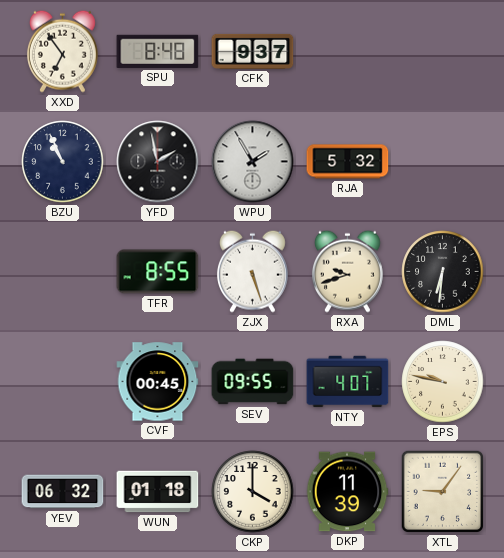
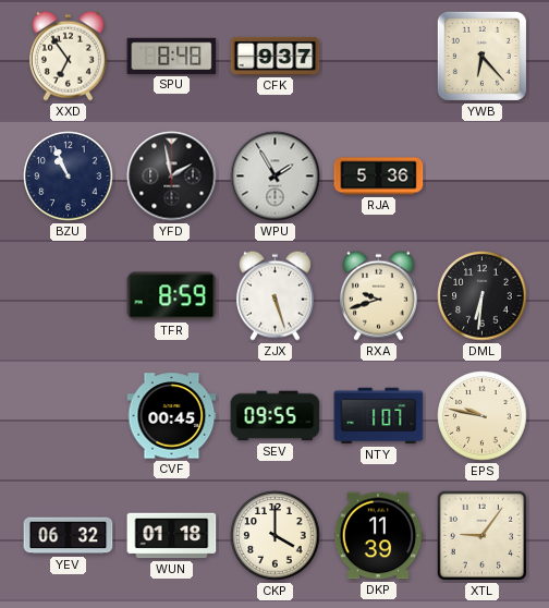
YWB: none -> 6:23 (481, 56)
RJA: 5:32 -> 5:36 (379, 177)
TFR: 8:55 -> 8:59 (172, 296)
NTY: 4:07 -> 1:07 (379, 416)
